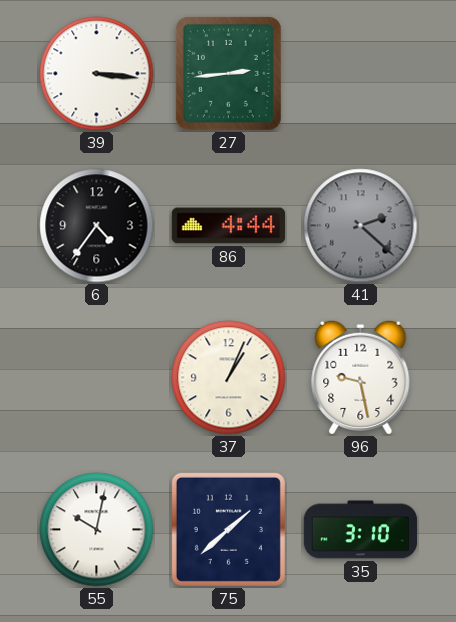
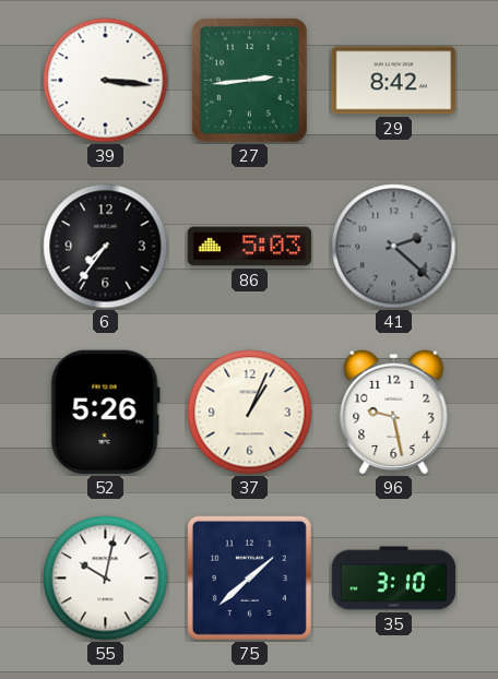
29: none -> 8:42 (394, 81)
6: 4:36 -> 7:36 (106, 247)
86: 4:44 -> 5:03 (250, 247)
52: none -> 5:26 (105, 412)
